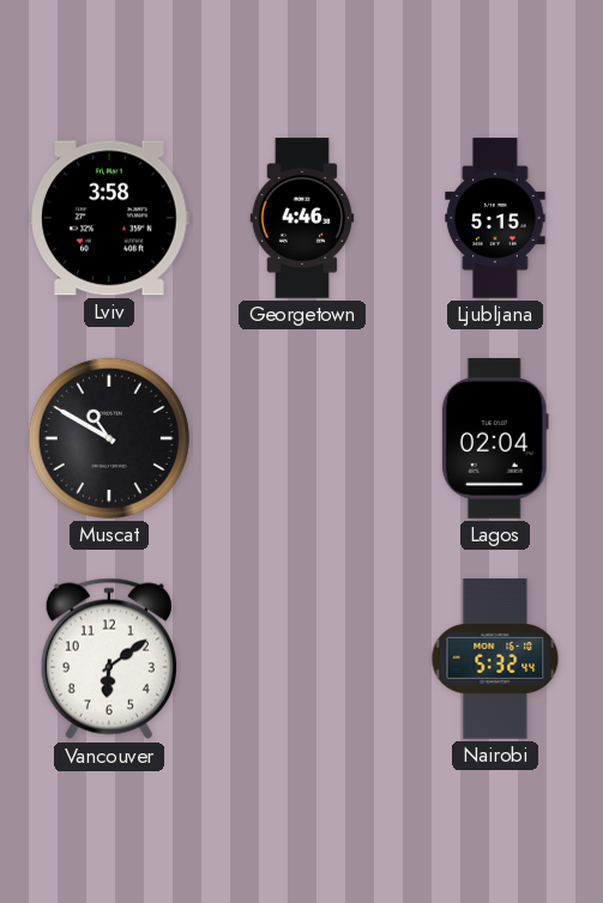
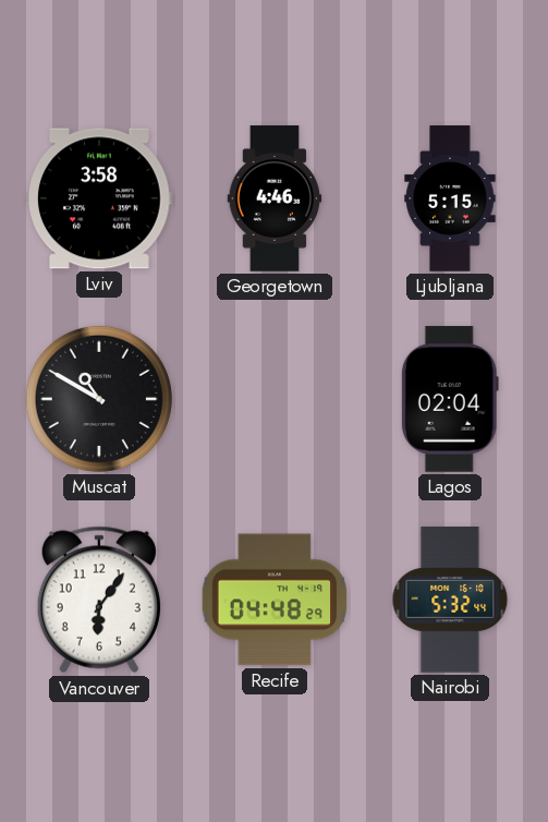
Vancouver: 6:09 -> 6:06 (99, 600)
Recife: none -> 04:48 (275, 600)
